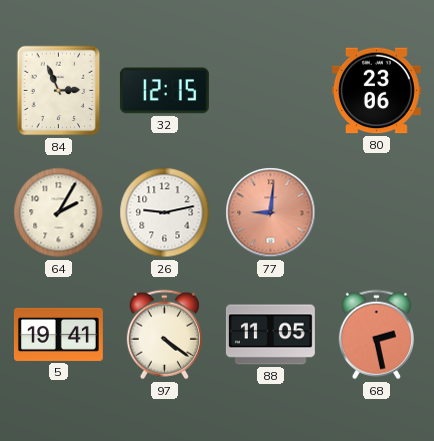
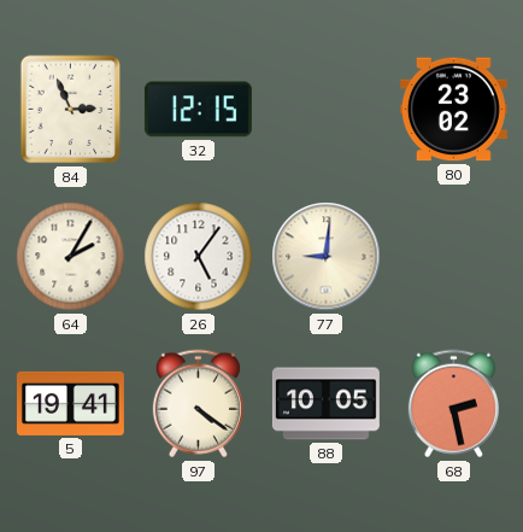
80: 23:06 -> 23:02 (453, 110)
26: 9:13 -> 5:06 (199, 257)
77 dial: salmon -> cream (327, 257)
88: 11:05 -> 10:05 (325, 404)
